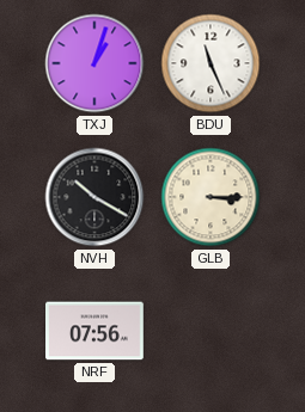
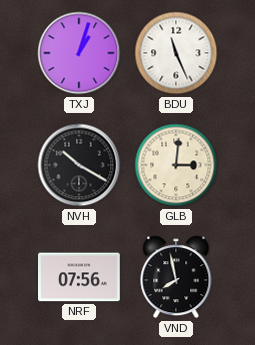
GLB: 3:15 -> 3:01 (176, 165)
VND: none -> 7:58 (176, 277)
